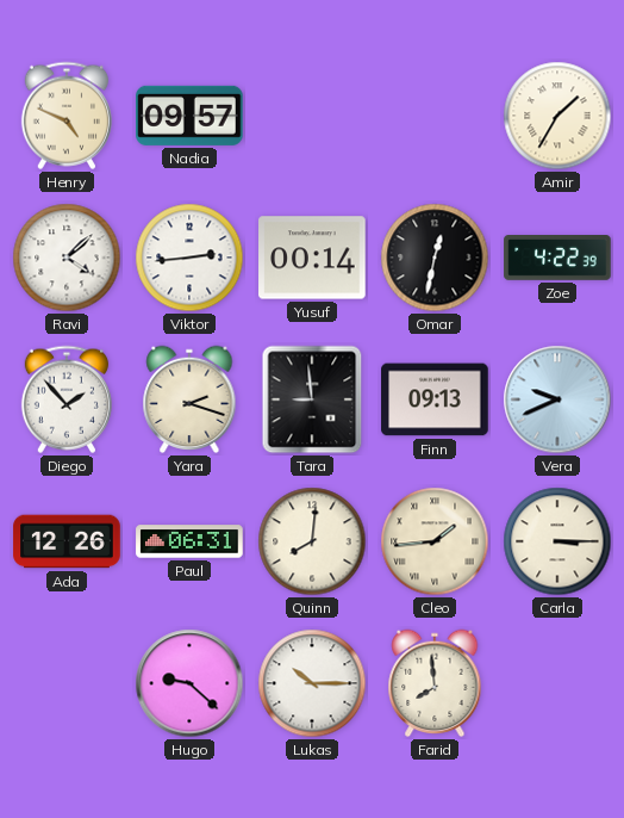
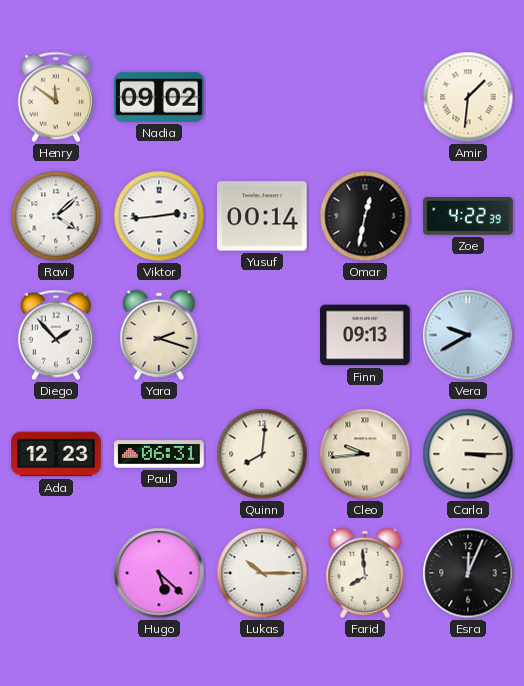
Henry: 4:49 -> 11:51 (56, 97)
Nadia: 09:57 -> 09:02 (159, 97)
Amir: 1:35 -> 1:31 (468, 97)
Tara: 8:59 -> none (312, 399)
Vera: 9:41 -> 9:40 (468, 335)
Ada: 12:26 -> 12:23 (56, 454)
Cleo: 1:44 -> 9:44 (365, 454)
Hugo: 9:22 -> 5:22 (159, 573)
Esra: none -> 12:04 (468, 573)
